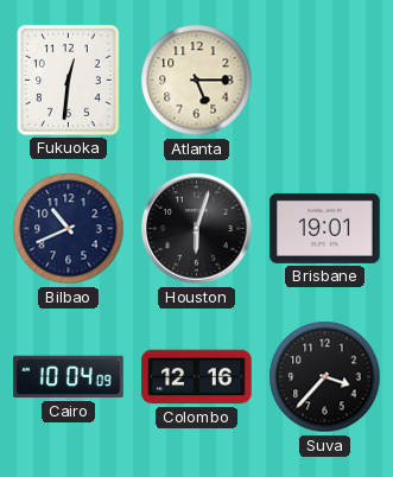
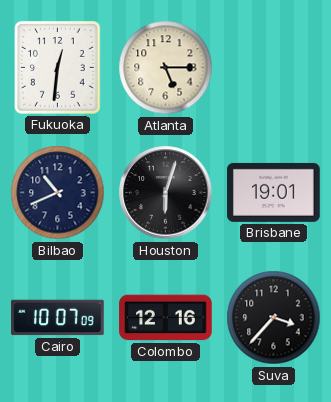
Cairo: 10:04 -> 10:07 (58, 318)
